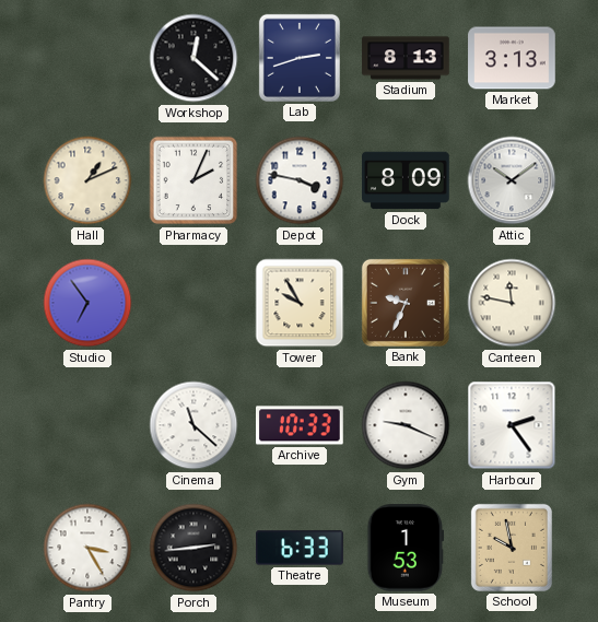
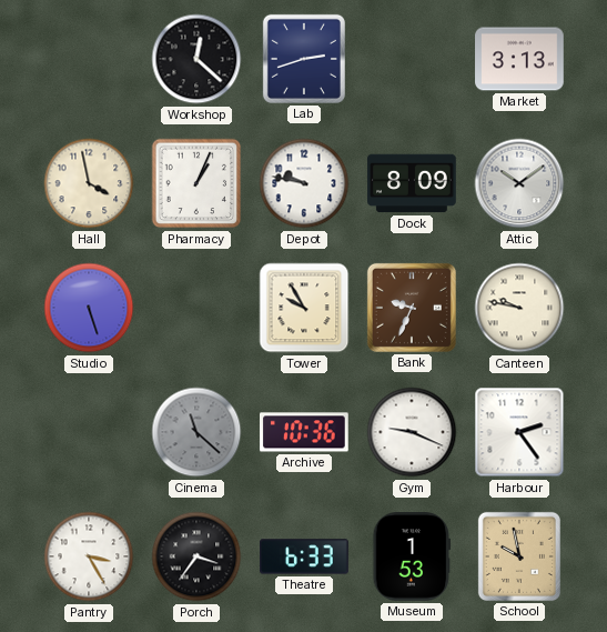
Stadium: 8:13 -> none (406, 58)
Hall: 1:11 -> 3:58 (89, 183)
Pharmacy: 2:04 -> 1:04 (196, 183)
Depot: 3:47 -> 9:47 (304, 183)
Studio: 6:54 -> 5:27 (89, 308)
Canteen: 11:47 -> 9:47 (519, 308)
Cinema dial: white -> grey (196, 432)
Archive: 10:33 -> 10:36 (304, 432)
Porch: 2:44 -> 3:36 (196, 556)
